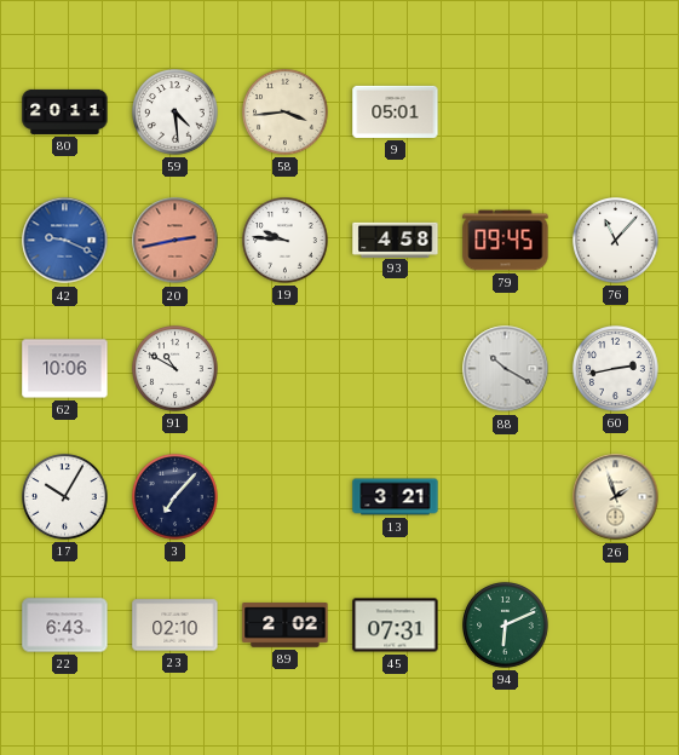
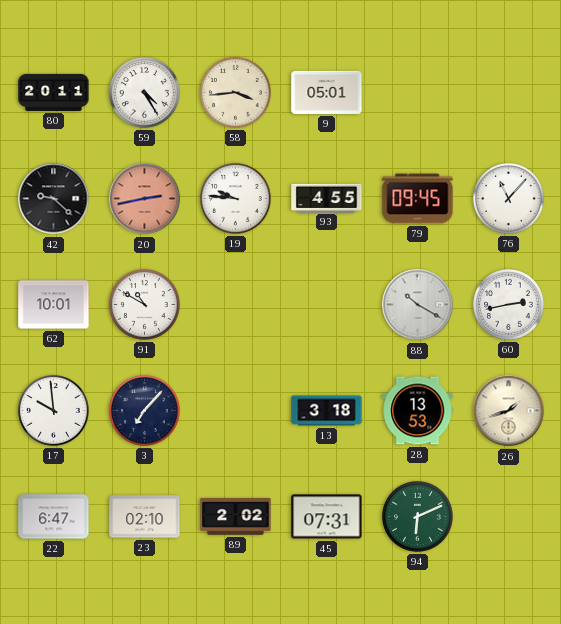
59: 4:29 -> 4:25 (145, 93)
42: 9:19 -> 9:22 (54, 199)
42 dial: blue -> black (54, 199)
93: 4:58 -> 4:55 (327, 198)
62: 10:06 -> 10:01 (54, 305)
17: 10:05 -> 9:59 (54, 411)
13: 3:21 -> 3:18 (327, 411)
28: none -> 13:53 (418, 411)
26: 1:57 -> 1:42 (509, 411)
22: 6:43 -> 6:47 (54, 517)
